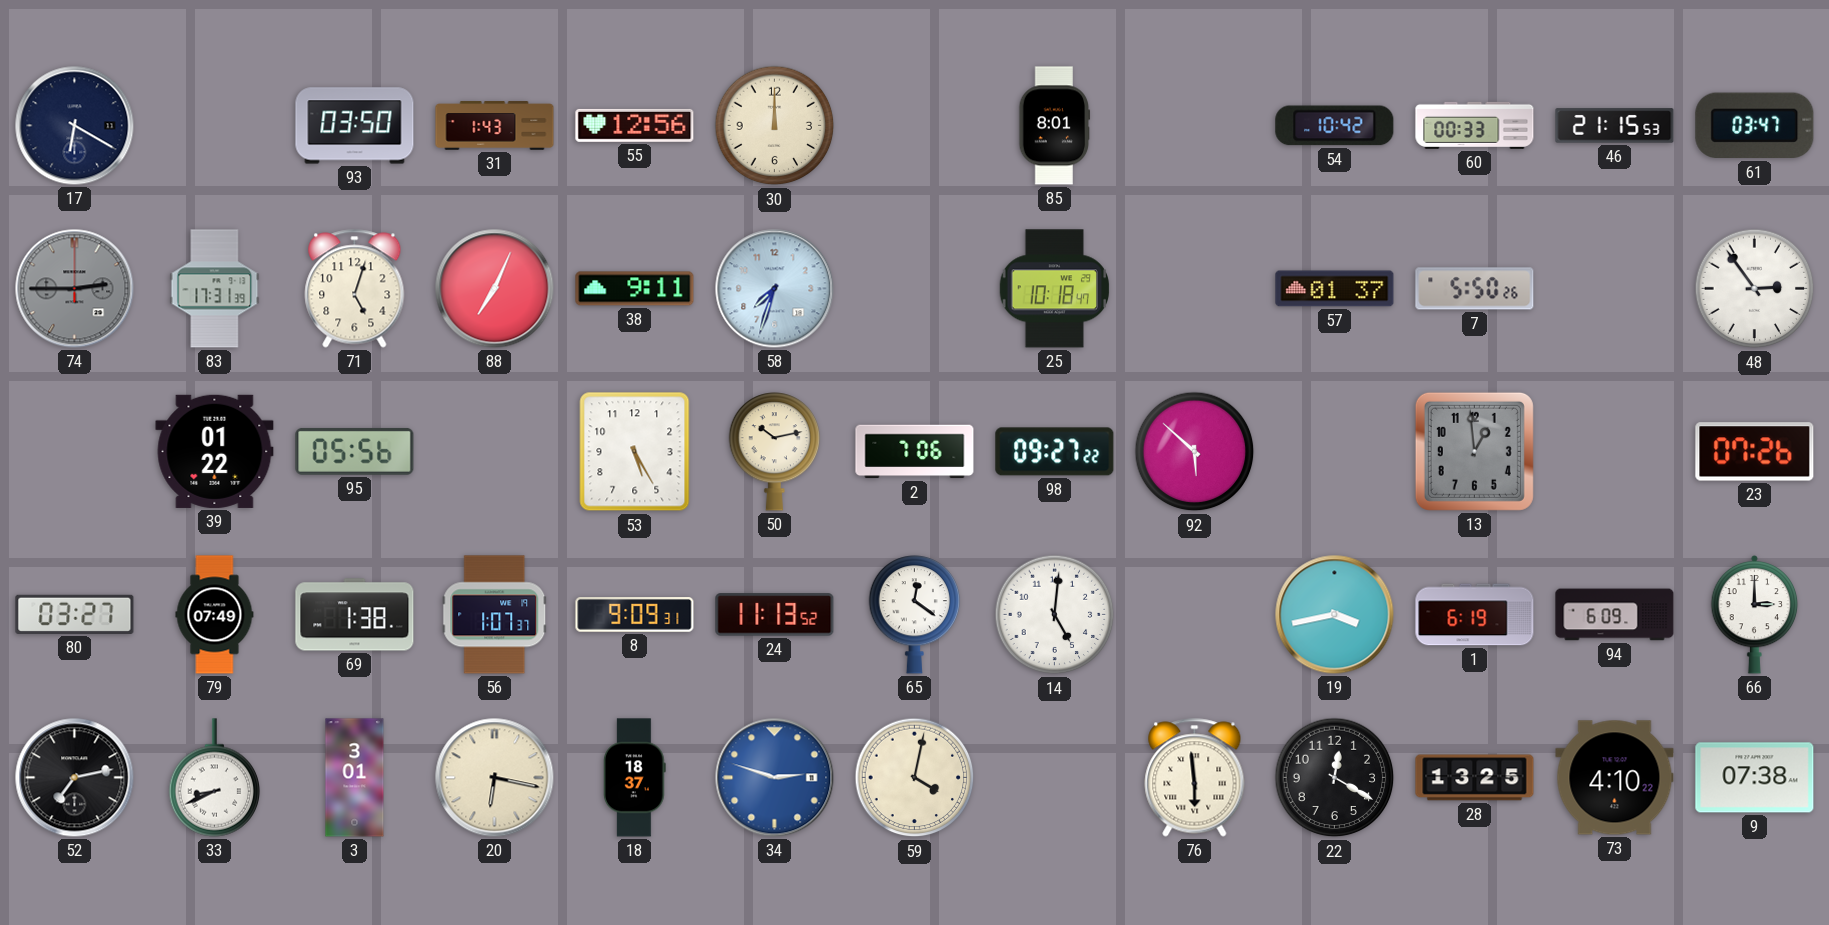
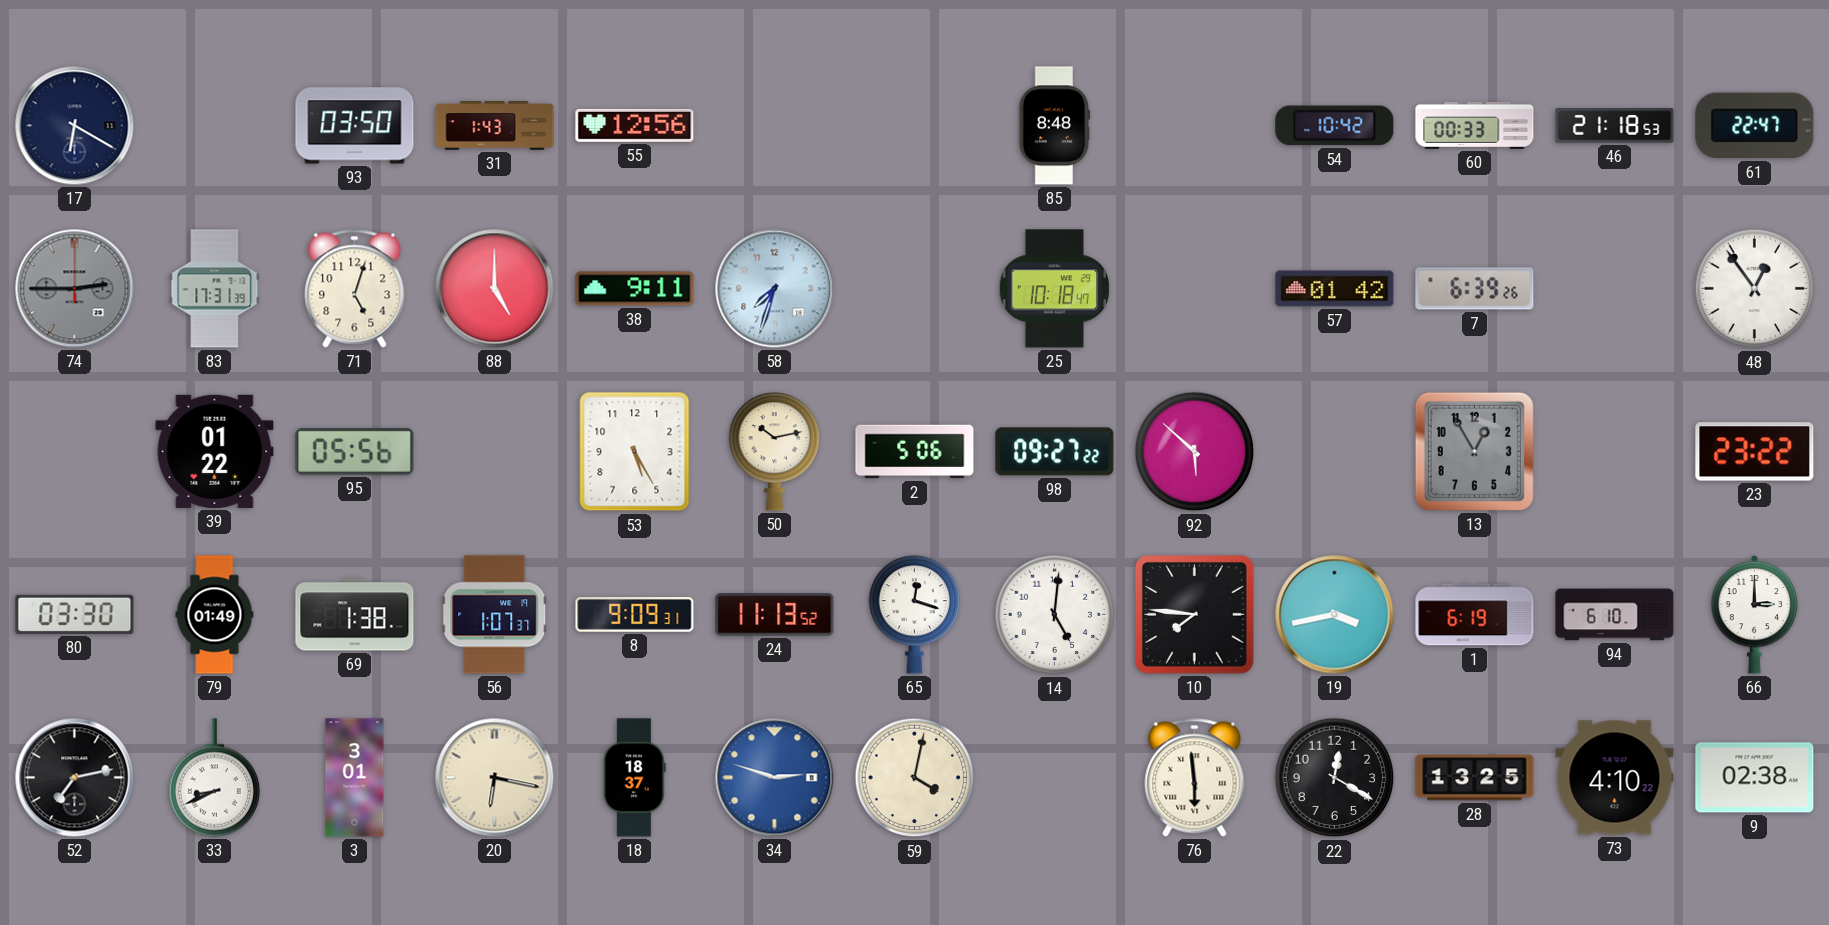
30: 12:00 -> none (775, 126)
85: 8:01 -> 8:48 (1055, 126)
46: 21:15 -> 21:18 (1615, 126)
61: 03:47 -> 22:47 (1755, 126)
88: 7:04 -> 5:00 (495, 289)
57: 01:37 -> 01:42 (1335, 289)
7: 5:50 -> 6:39 (1475, 289)
48: 2:54 -> 12:54 (1755, 289)
2: 7:06 -> 5:06 (915, 452)
13: 12:59 -> 12:55 (1474, 451)
23: 07:26 -> 23:22 (1755, 452)
80: 03:27 -> 03:30 (75, 614)
79: 07:49 -> 01:49 (215, 615)
65: 12:21 -> 12:18 (915, 615)
10: none -> 7:46 (1195, 615)
94: 6:09 -> 6:10 (1615, 615)
9: 07:38 -> 02:38 (1755, 778)
